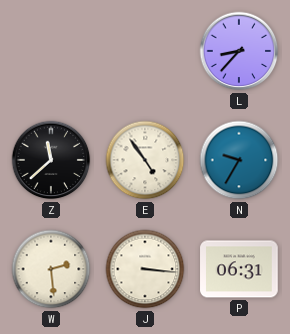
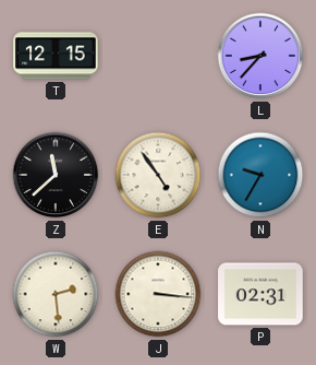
T: none -> 12:15 (56, 56)
P: 06:31 -> 02:31 (260, 294)
